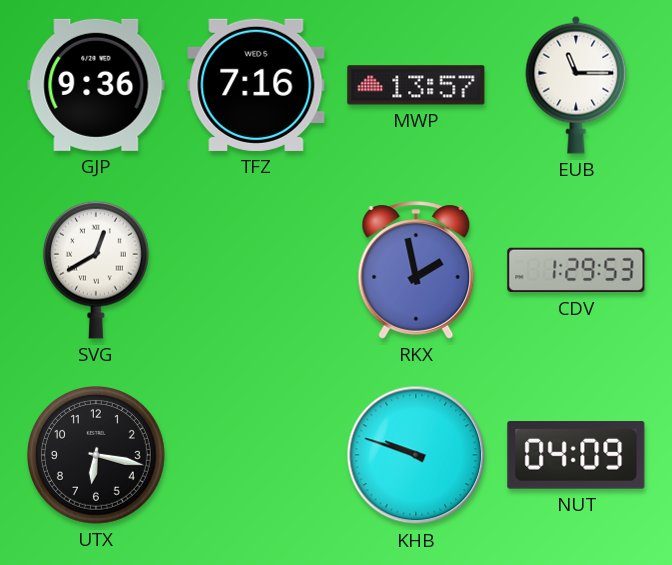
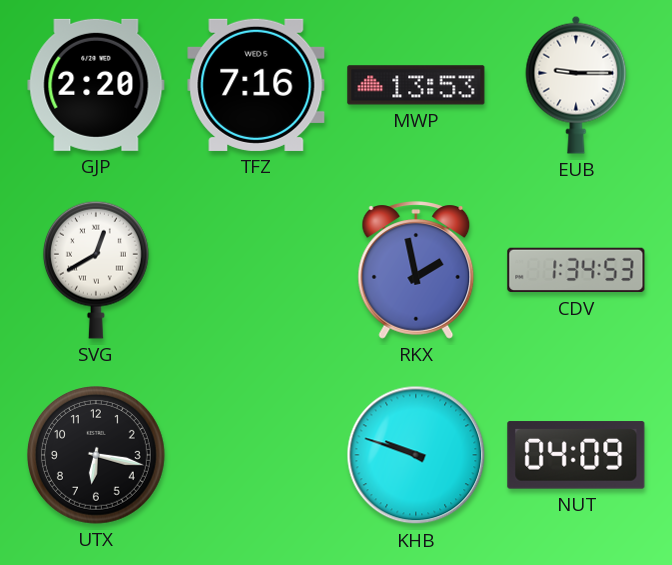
GJP: 9:36 -> 2:20 (96, 85)
MWP: 13:57 -> 13:53 (416, 85)
EUB: 11:15 -> 9:15 (576, 85)
CDV: 1:29 -> 1:34 (576, 270)
